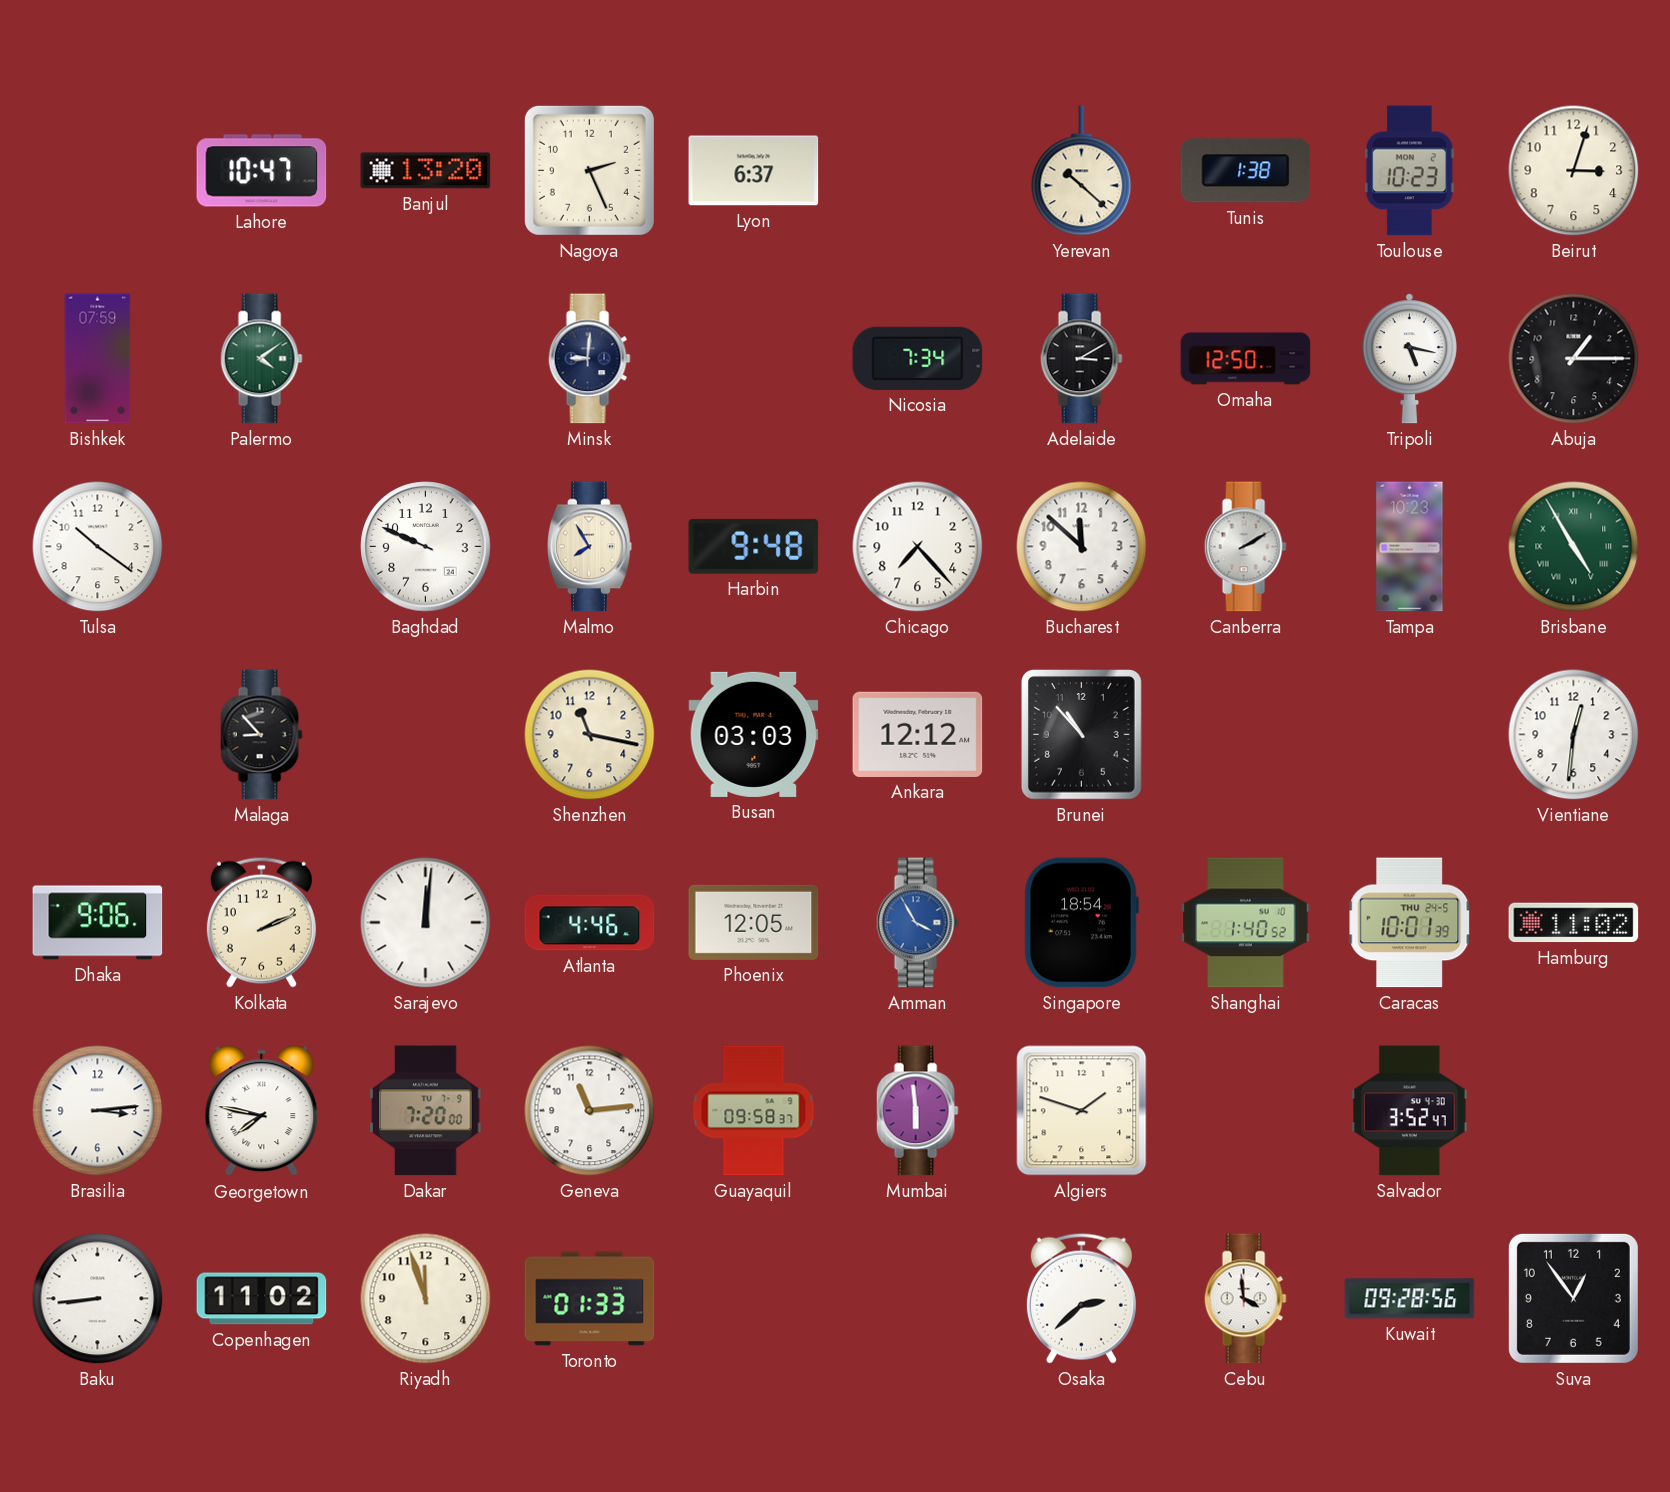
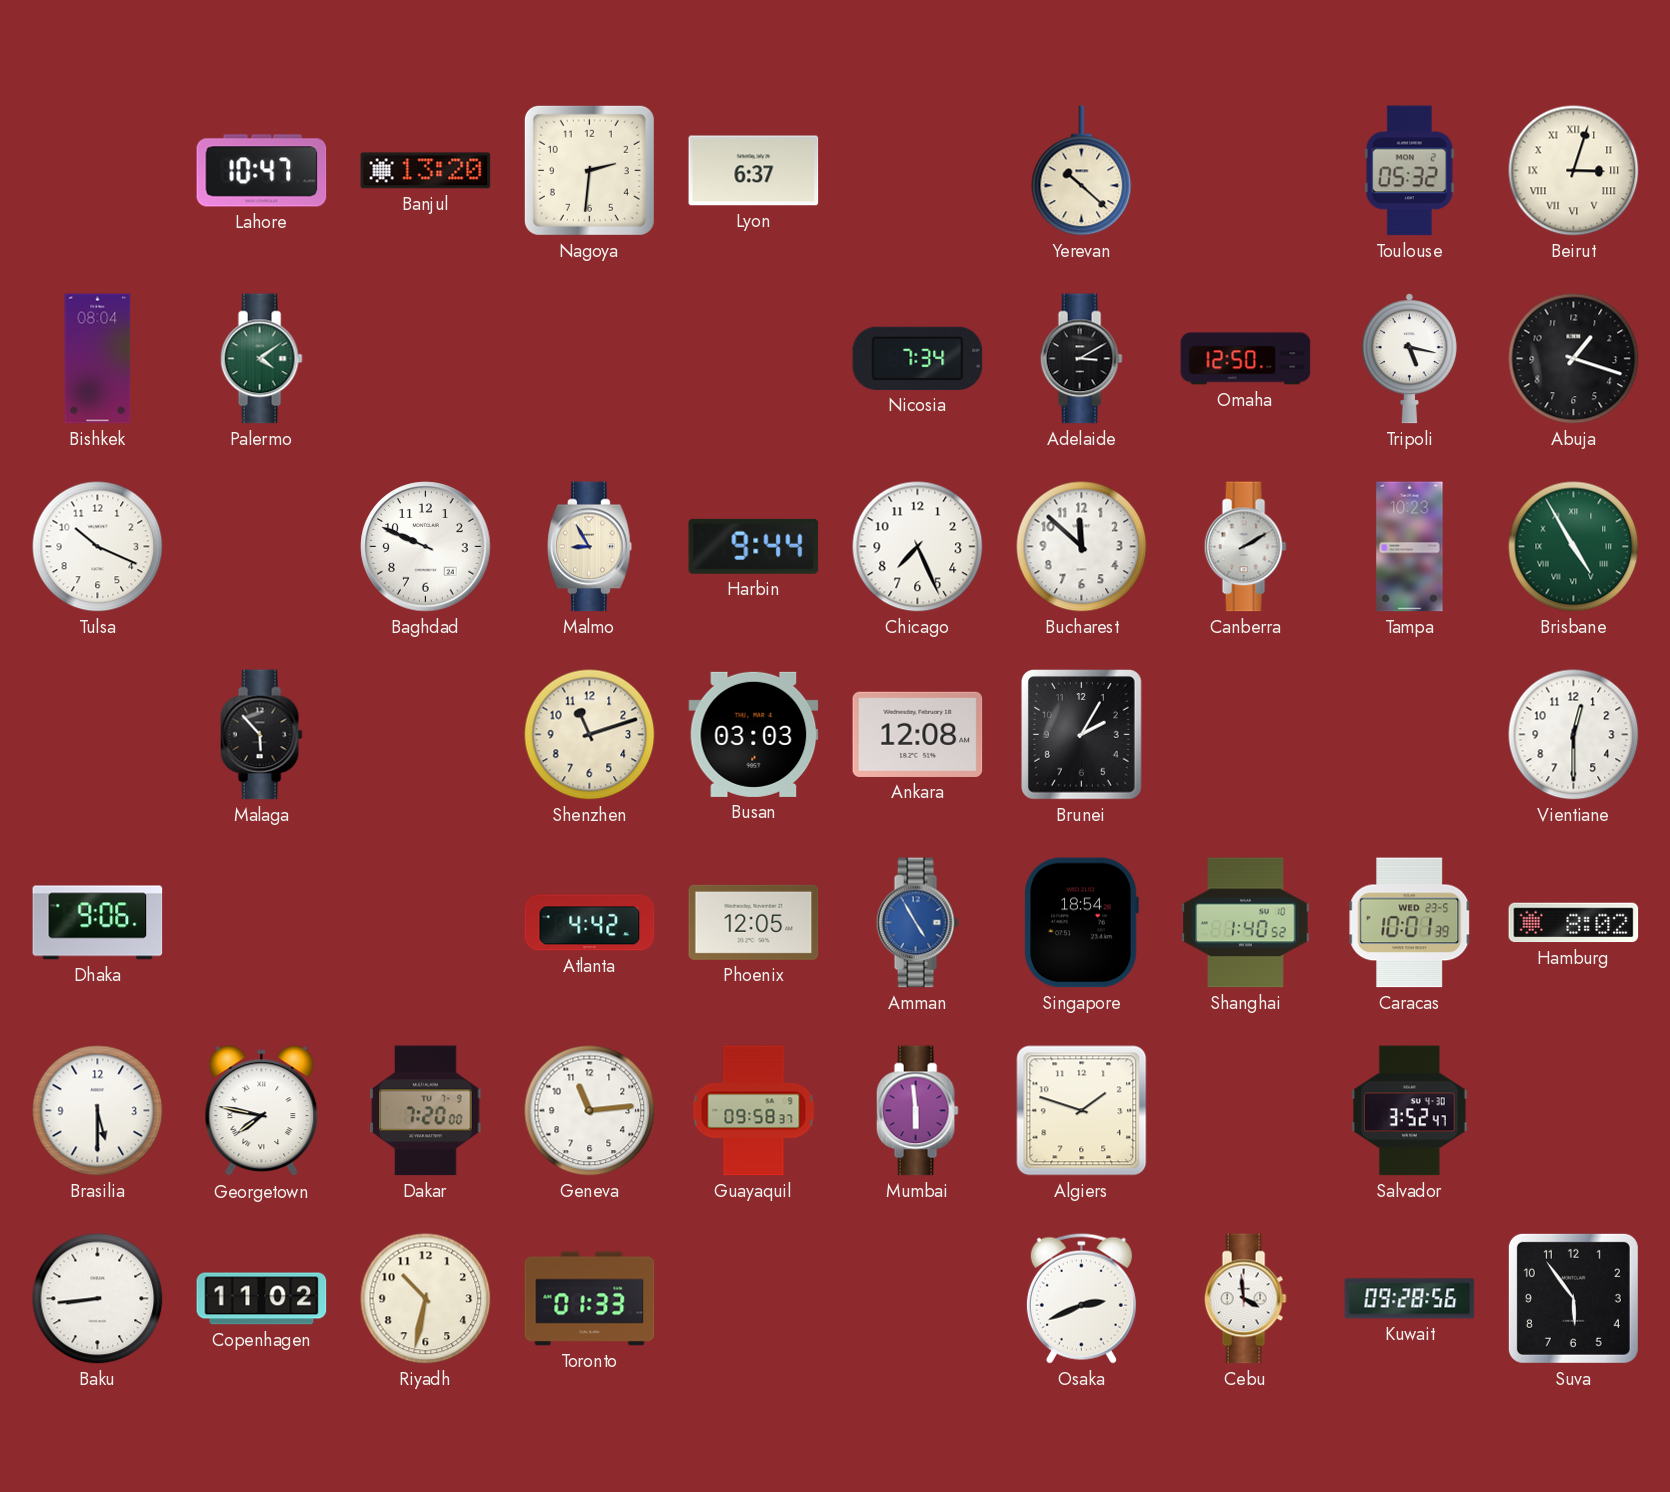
Nagoya: 2:26 -> 2:31 (589, 170)
Tunis: 1:38 -> none (1246, 171)
Toulouse: 10:23 -> 05:32 (1409, 171)
Beirut numerals: Arabic -> Roman (1574, 171)
Bishkek: 07:59 -> 08:04 (98, 359)
Minsk: 9:01 -> none (589, 359)
Abuja: 1:15 -> 1:18 (1574, 359)
Tulsa: 10:21 -> 10:19 (98, 547)
Malmo: 7:55 -> 8:55 (590, 547)
Harbin: 9:48 -> 9:44 (754, 546)
Chicago: 7:23 -> 7:26 (918, 547)
Malaga: 8:53 -> 5:53 (261, 735)
Shenzhen: 11:17 -> 11:12 (590, 735)
Ankara: 12:12 -> 12:08 (918, 734)
Brunei: 10:53 -> 2:05 (1082, 735)
Vientiane: 12:31 -> 12:30 (1574, 735)
Kolkata: 2:11 -> none (261, 922)
Sarajevo: 12:01 -> none (426, 923)
Atlanta: 4:46 -> 4:42 (590, 923)
Amman: 3:55 -> 4:55 (917, 923)
Caracas date: THU 24-5 -> WED 23-5 (1410, 923)
Hamburg: 11:02 -> 8:02 (1574, 923)
Brasilia: 3:14 -> 5:30 (98, 1111)
Riyadh: 11:57 -> 10:32 (426, 1299)
Osaka: 2:38 -> 2:41 (1081, 1298)
Suva: 12:54 -> 5:54 (1573, 1298)
